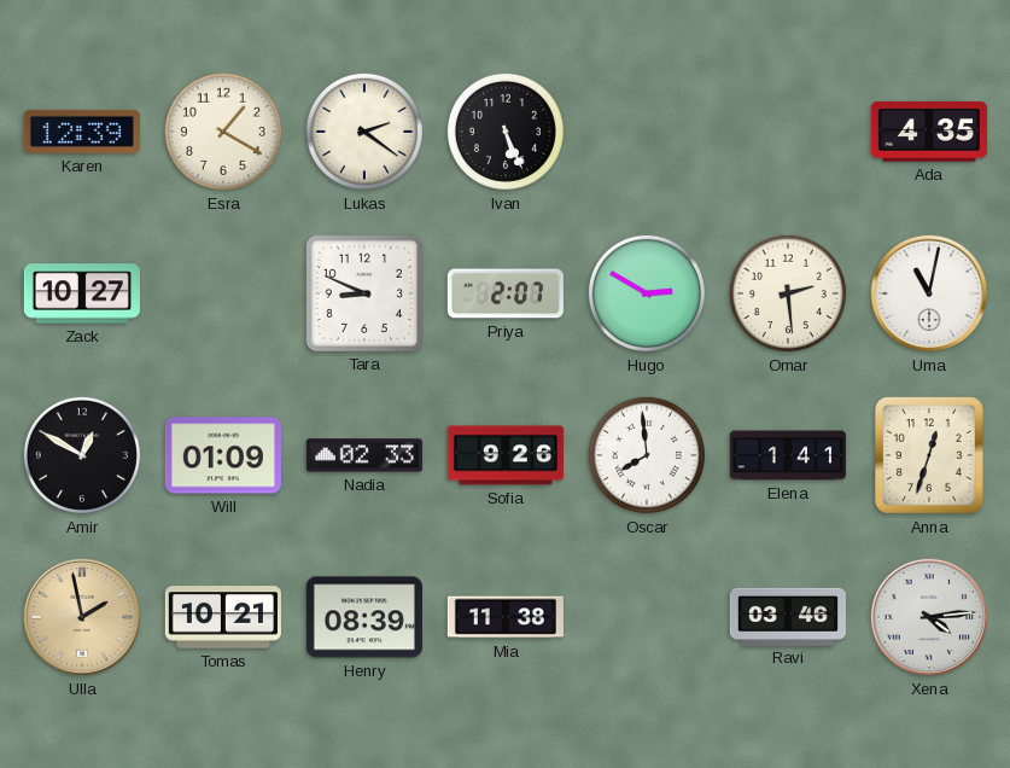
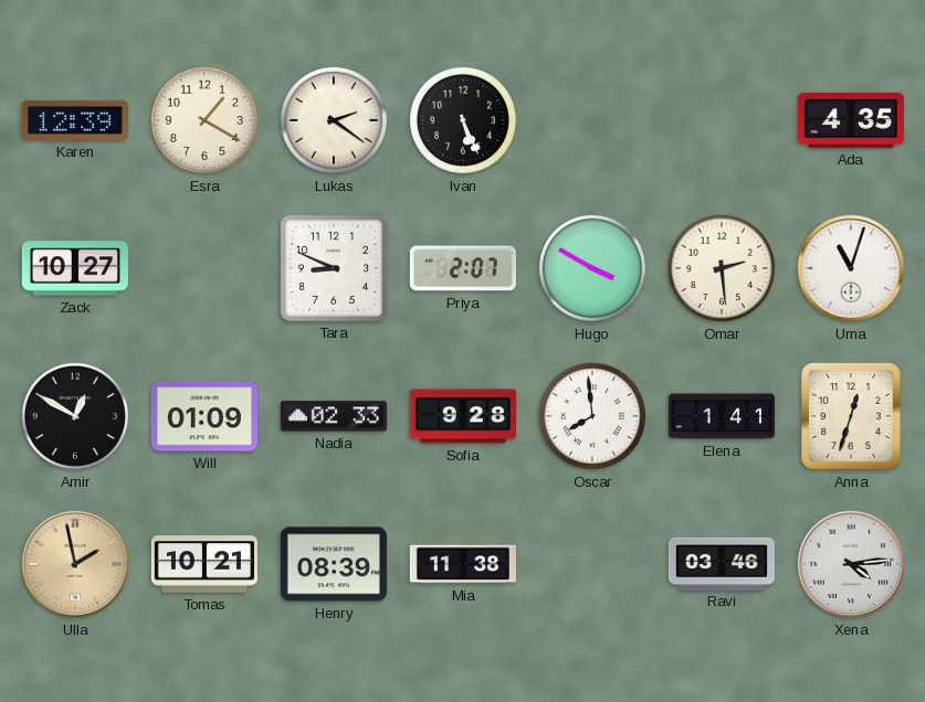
Hugo: 2:50 -> 3:50 (592, 268)
Uma: 11:02 -> 11:03 (851, 268)
Sofia: 9:26 -> 9:28 (463, 416)
